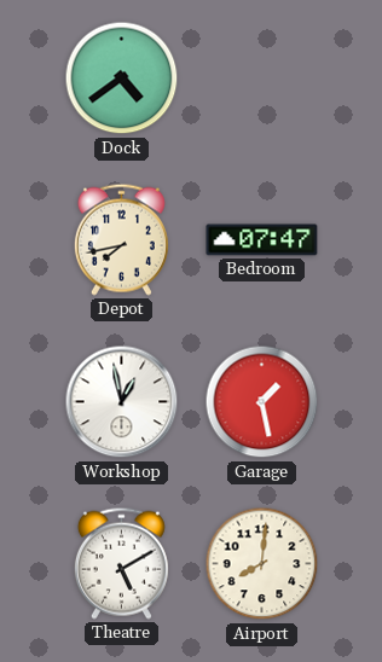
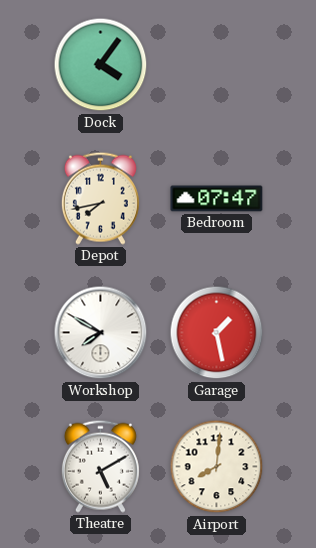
Dock: 4:39 -> 4:06 (101, 65)
Workshop: 12:58 -> 7:50 (101, 333)
